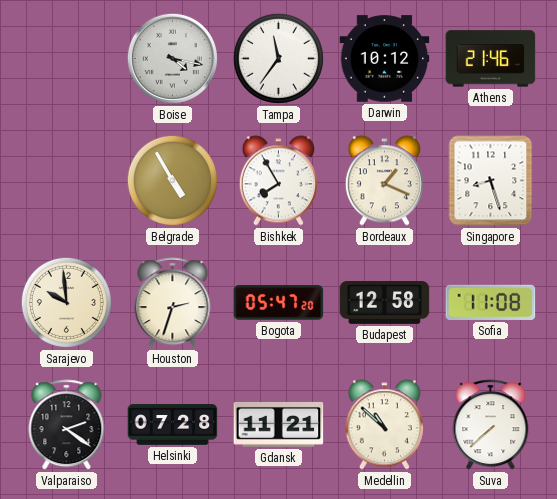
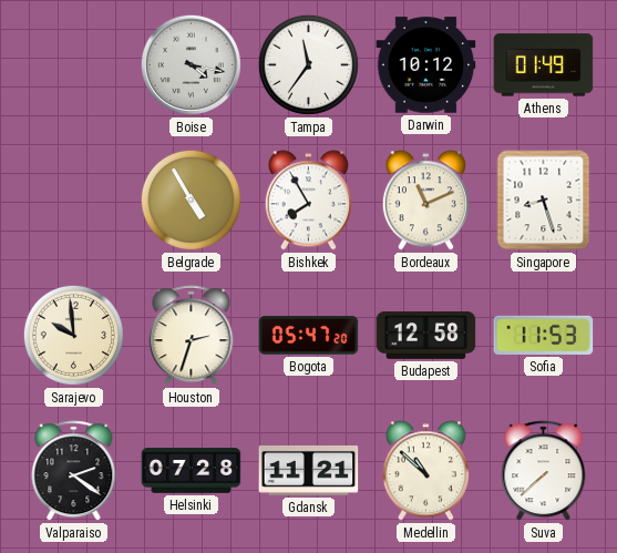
Athens: 21:46 -> 01:49 (544, 65)
Bordeaux: 1:19 -> 11:11 (425, 201)
Sofia: 11:08 -> 11:53 (544, 335)
